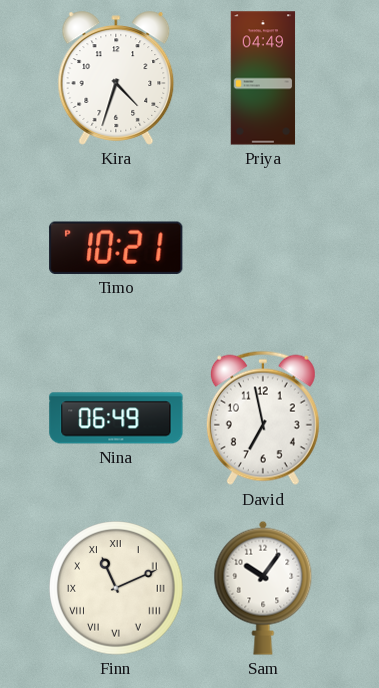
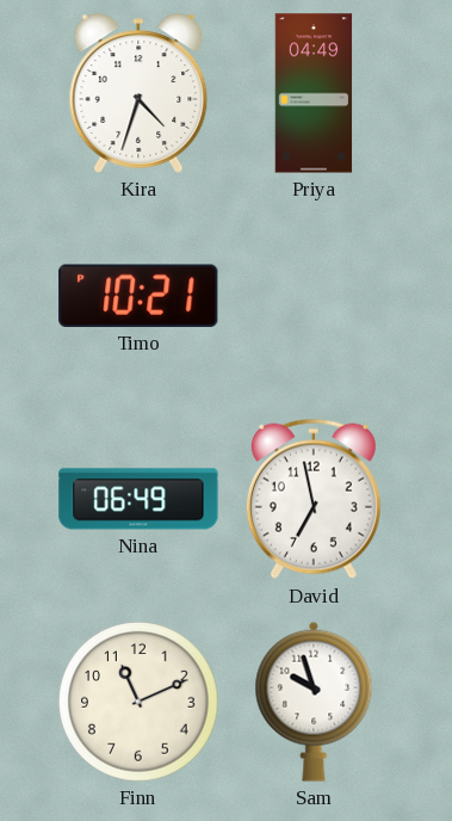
Finn numerals: Roman -> Arabic (138, 702)
Sam: 10:06 -> 9:57 (314, 702)
